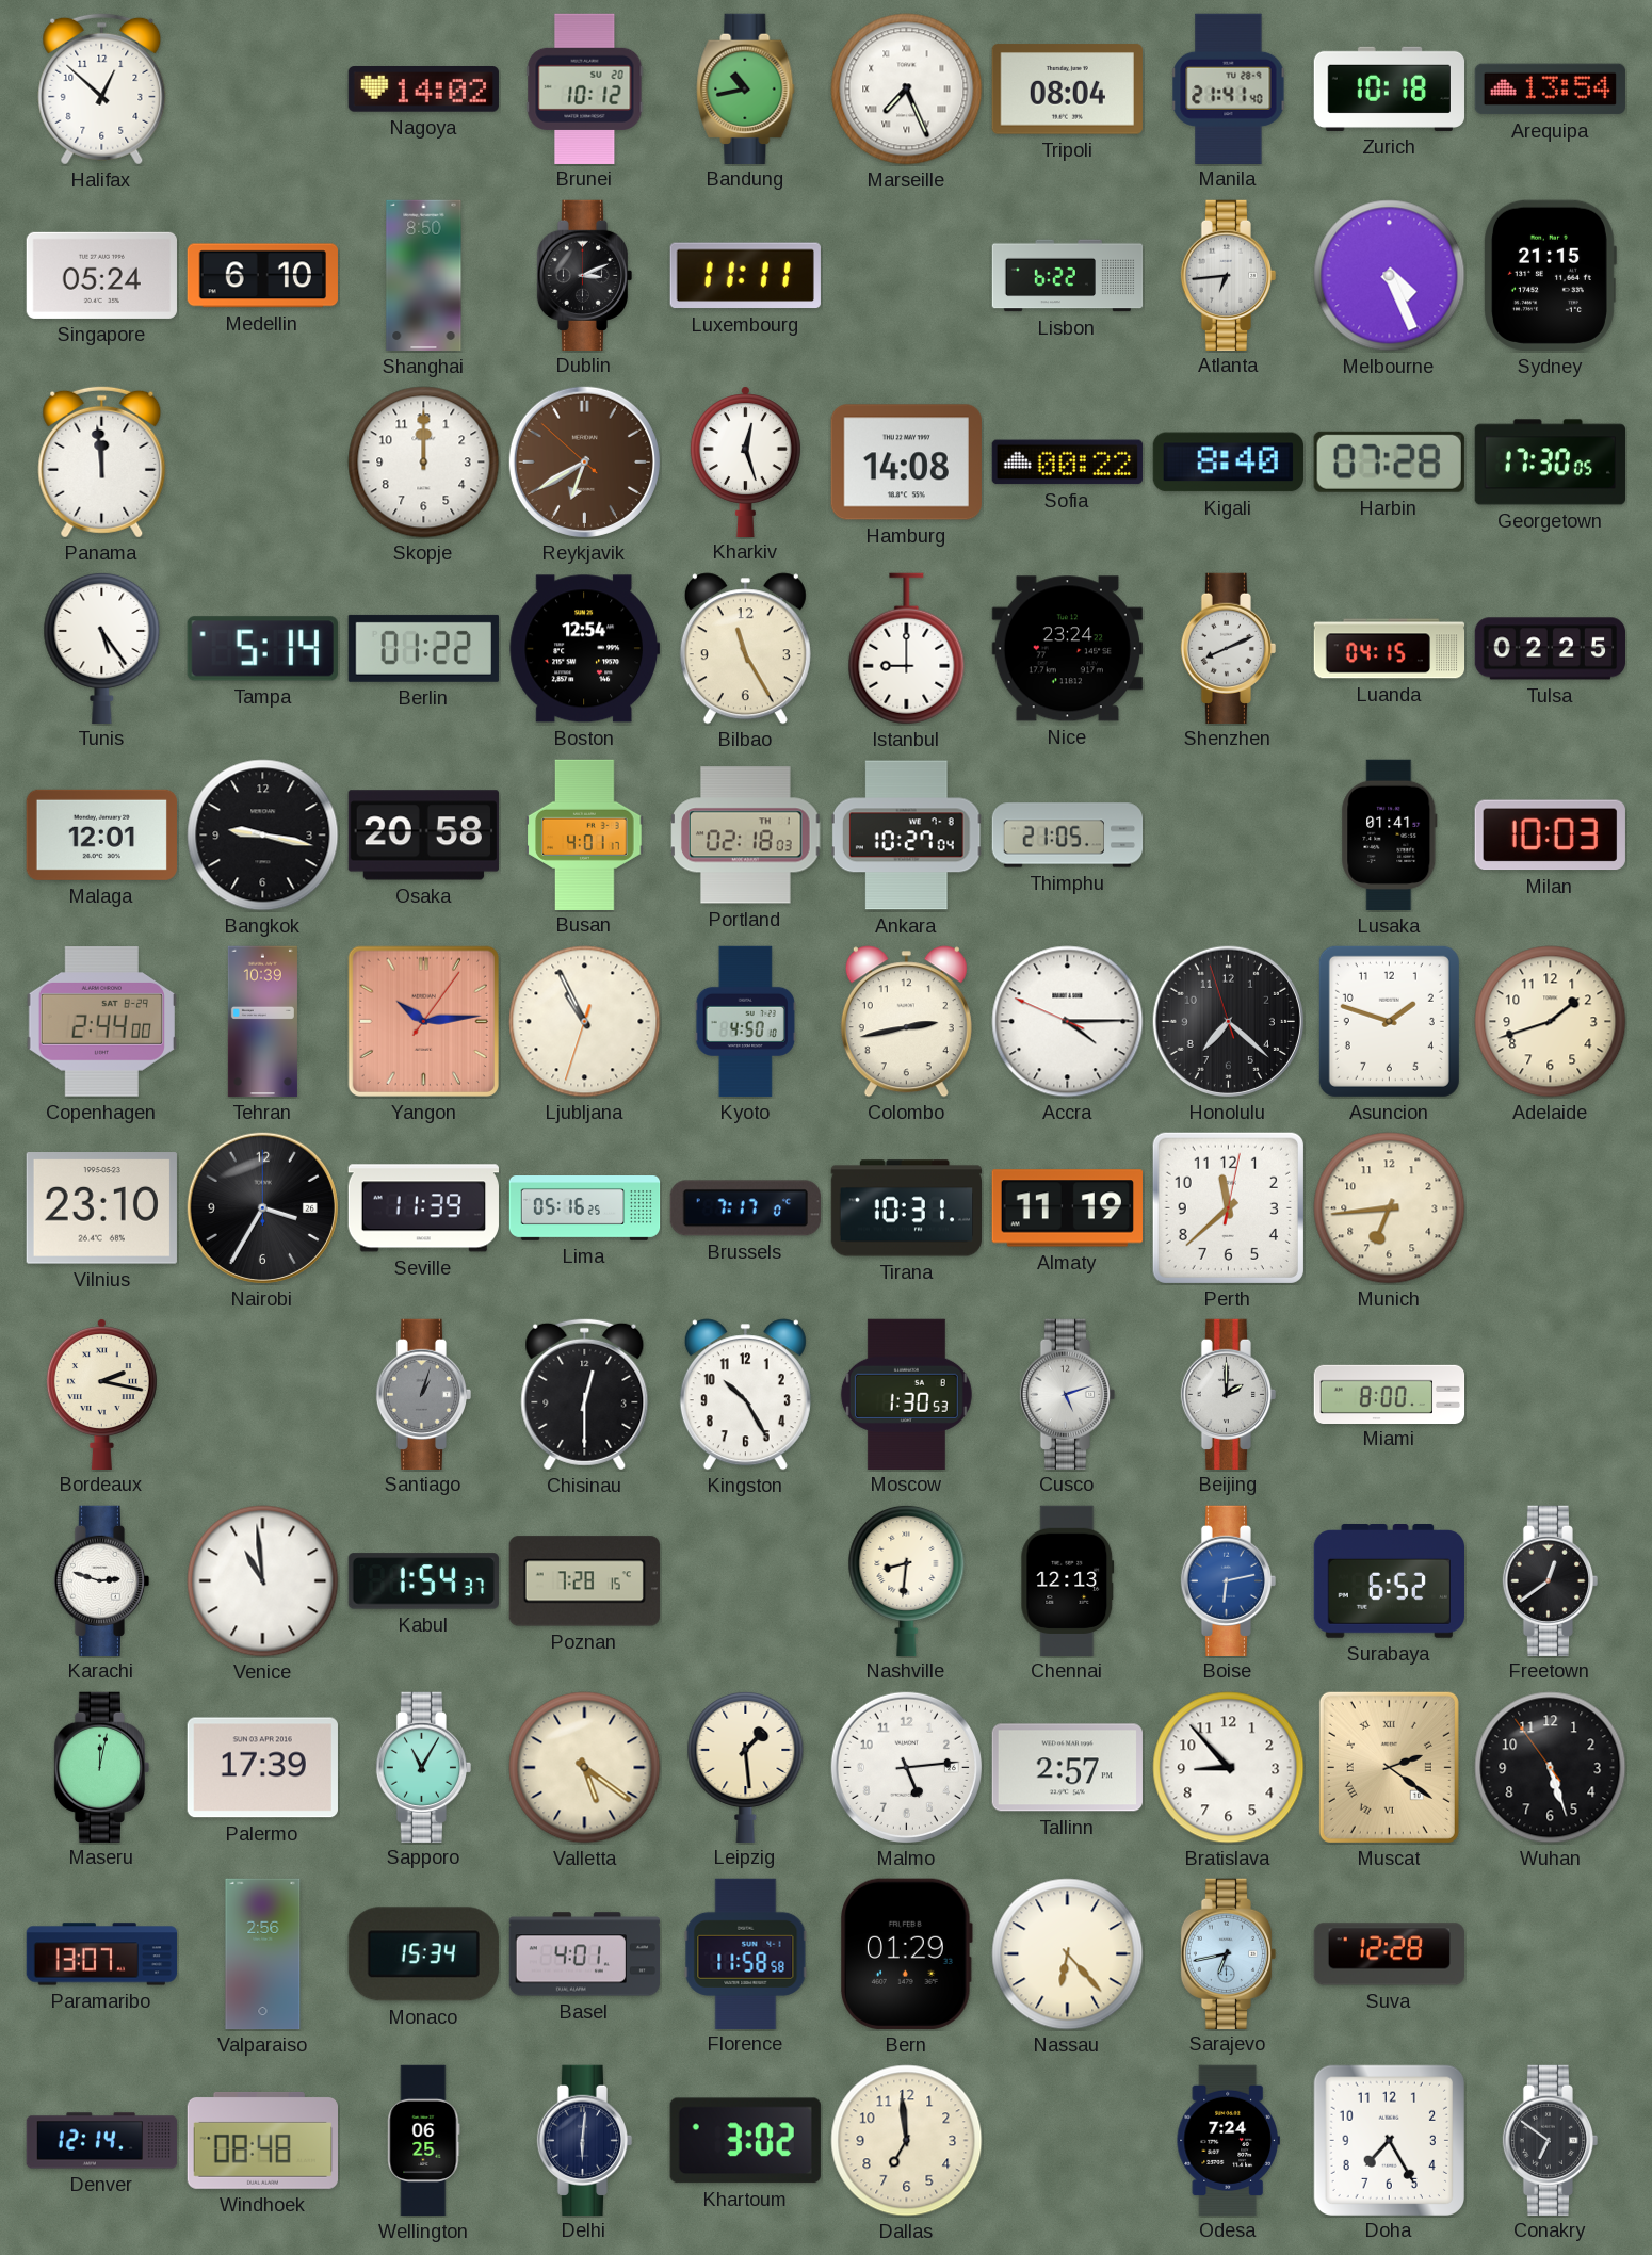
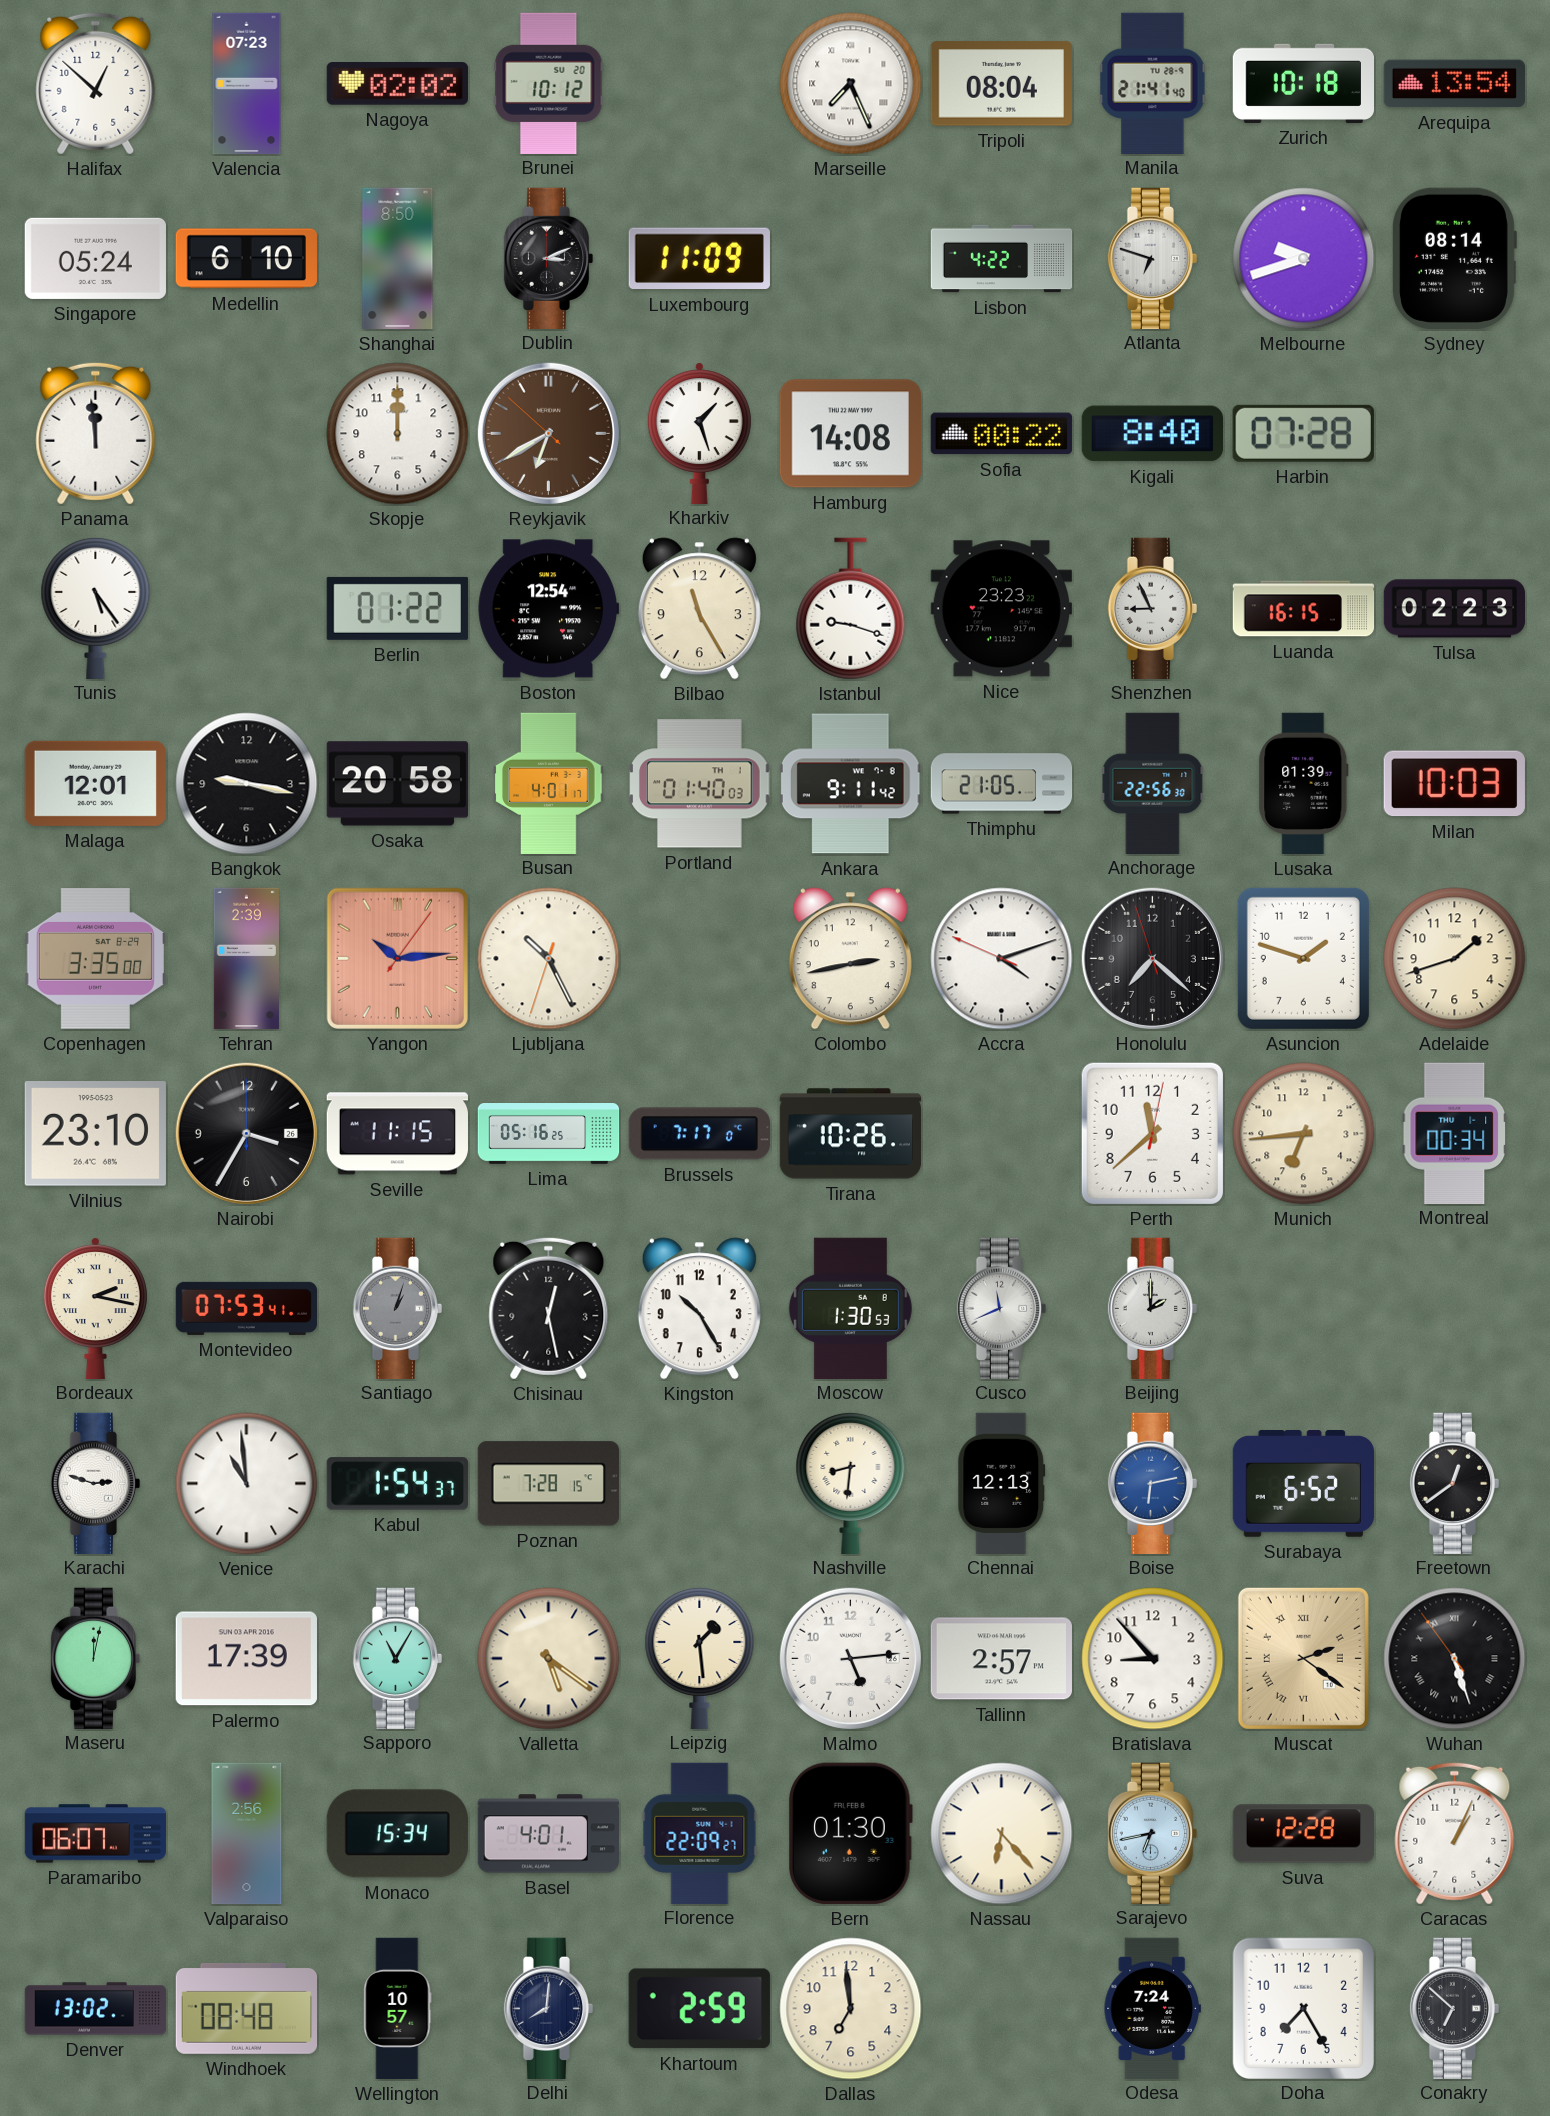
Valencia: none -> 07:23 (247, 84)
Nagoya: 14:02 -> 02:02 (397, 84)
Bandung: 10:43 -> none (746, 88)
Luxembourg: 11:11 -> 11:09 (699, 259)
Lisbon: 6:22 -> 4:22 (1002, 259)
Atlanta: 6:44 -> 6:48 (1153, 258)
Melbourne: 4:26 -> 9:42 (1304, 259)
Sydney: 21:15 -> 08:14 (1454, 258)
Kharkiv: 12:27 -> 1:27 (699, 433)
Georgetown: 17:30 -> none (1550, 463)
Tampa: 5:14 -> none (262, 649)
Istanbul: 9:00 -> 9:18 (851, 609)
Nice: 23:24 -> 23:23 (1001, 609)
Shenzhen: 8:11 -> 8:56 (1153, 608)
Luanda: 04:15 -> 16:15 (1304, 609)
Tulsa: 02:25 -> 02:23 (1454, 609)
Portland: 02:18 -> 01:40 (700, 784)
Ankara: 10:27 -> 9:11 (850, 784)
Anchorage: none -> 22:56 (1153, 783)
Lusaka: 01:41 -> 01:39 (1304, 784)
Copenhagen: 2:44 -> 3:35 (95, 959)
Tehran: 10:39 -> 2:39 (246, 959)
Ljubljana: 10:55 -> 10:25 (549, 959)
Kyoto: 4:50 -> none (745, 1022)
Accra: 4:14 -> 4:11 (1002, 959)
Seville: 11:39 -> 11:15 (397, 1134)
Tirana: 10:31 -> 10:26 (851, 1134)
Almaty: 11:19 -> none (1067, 1208)
Montreal: none -> 00:34 (1454, 1133)
Montevideo: none -> 07:53 (246, 1308)
Chisinau: 12:30 -> 12:28 (549, 1308)
Cusco: 5:12 -> 11:41 (1002, 1308)
Miami: 8:00 -> none (1390, 1394)
Wuhan numerals: Arabic -> Roman (1455, 1659)
Paramaribo: 13:07 -> 06:07 (96, 1834)
Florence: 11:58 -> 22:09 (700, 1833)
Bern: 01:29 -> 01:30 (850, 1833)
Caracas: none -> 1:04 (1455, 1833)
Denver: 12:14 -> 13:02 (96, 2009)
Wellington: 06:25 -> 10:57 (398, 2009)
Delhi: 6:01 -> 8:01 (549, 2008)
Khartoum: 3:02 -> 2:59 (699, 2009)
Conakry: 6:51 -> 6:52 (1455, 2008)
